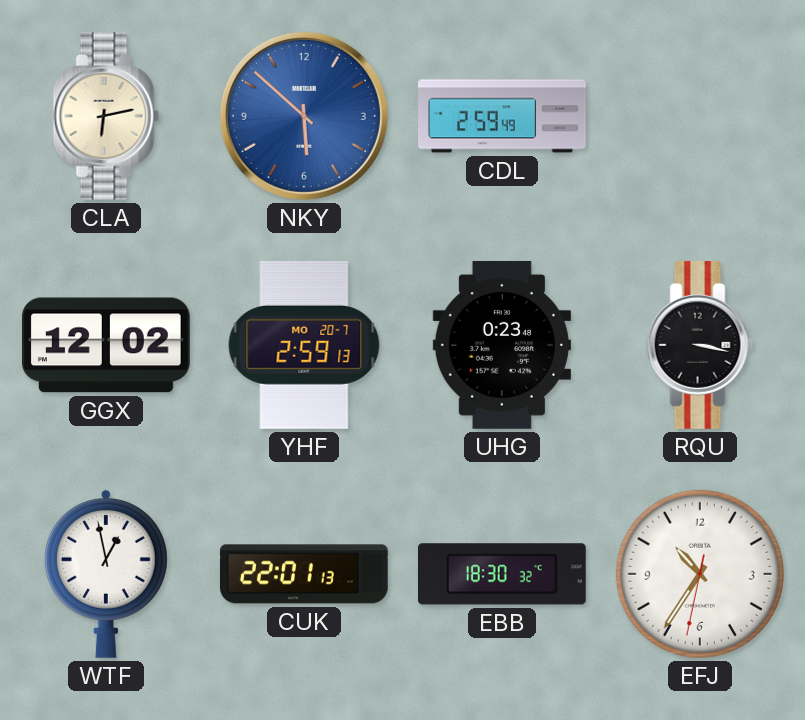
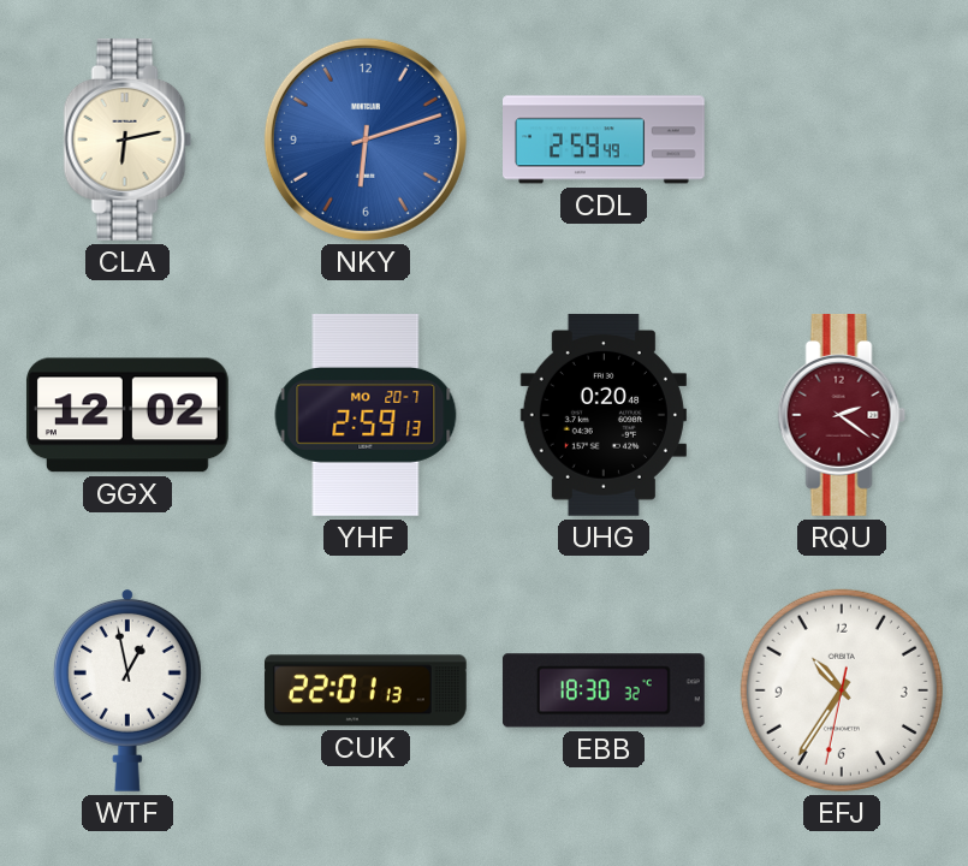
NKY: 5:52 -> 6:12 (366, 140)
UHG: 0:23 -> 0:20 (604, 415)
RQU: 3:17 -> 2:21 (842, 415)
RQU dial: black -> burgundy (842, 415)
